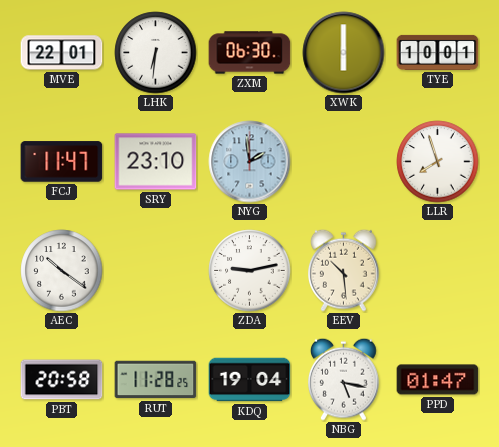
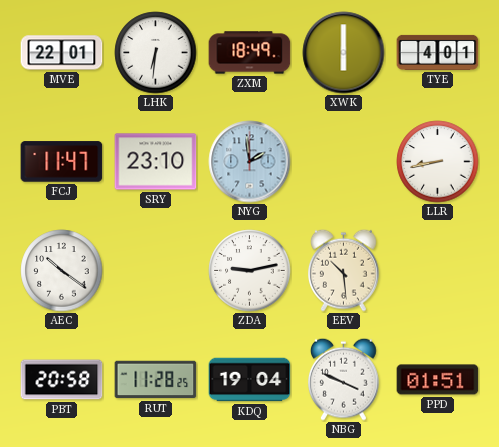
ZXM: 06:30 -> 18:49 (250, 53)
TYE: 10:01 -> 4:01 (438, 52)
LLR: 7:57 -> 8:43 (438, 162)
NBG: 5:17 -> 3:49 (344, 379)
PPD: 01:47 -> 01:51 (438, 380)
